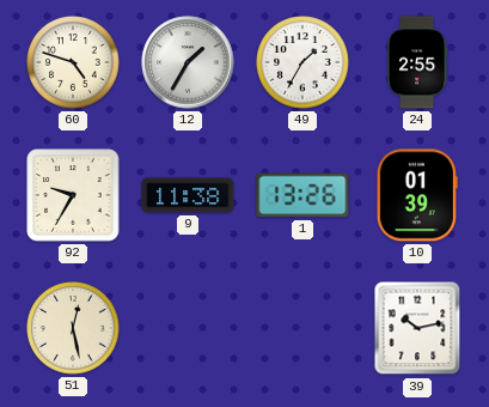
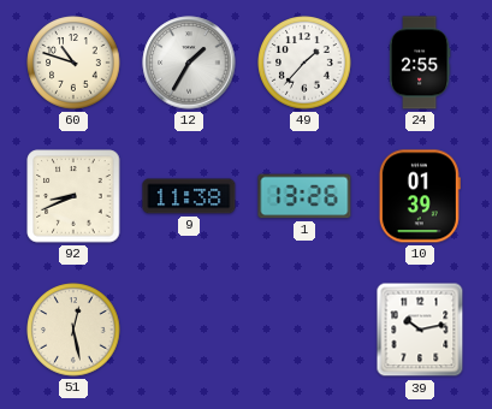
60: 4:48 -> 10:48 (73, 63)
49: 1:35 -> 1:37 (304, 63)
92: 9:35 -> 8:41 (73, 196)
